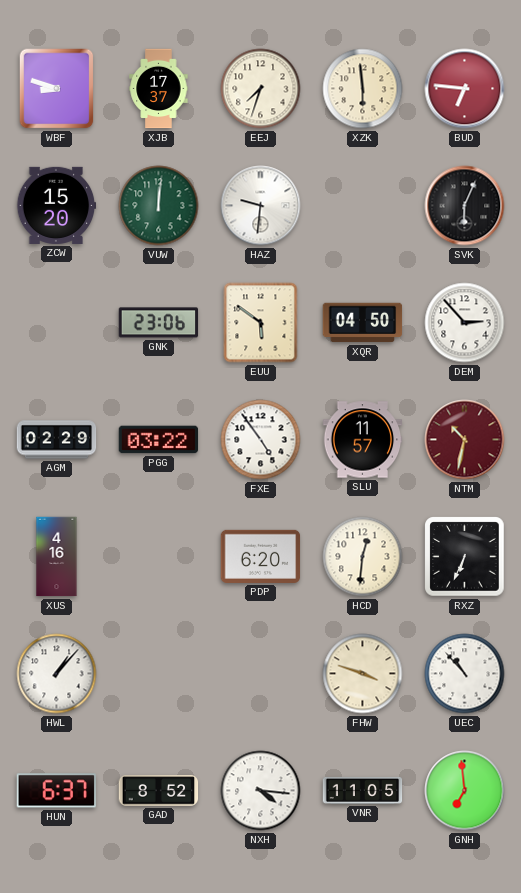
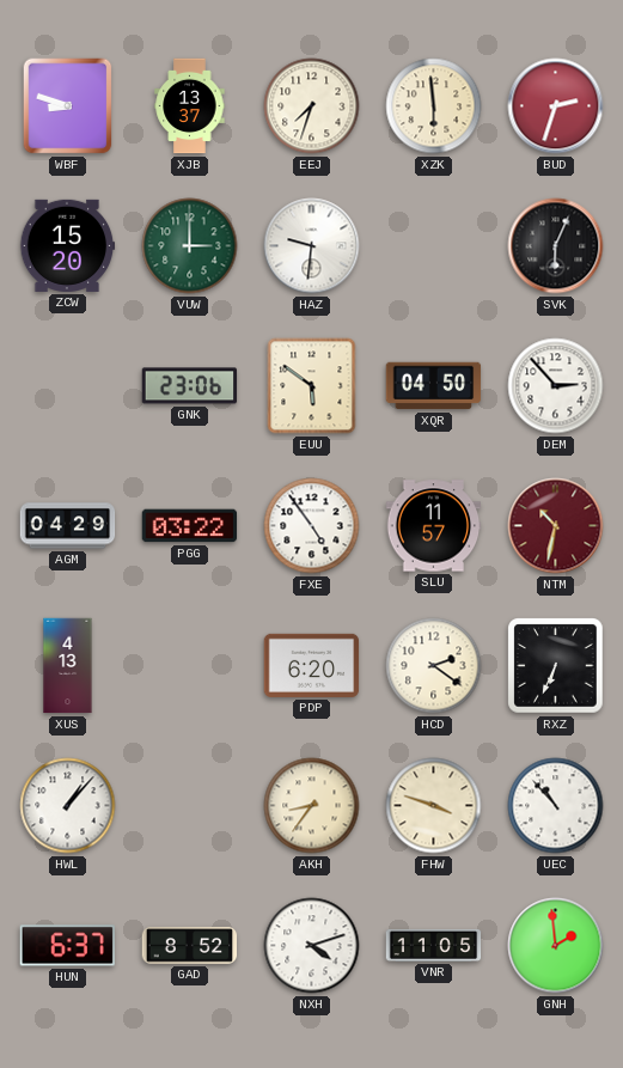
XJB: 17:37 -> 13:37 (190, 106)
BUD: 6:46 -> 2:33 (556, 106)
VUW: 12:01 -> 3:00 (190, 246)
AGM: 02:29 -> 04:29 (68, 526)
XUS: 4:16 -> 4:13 (68, 666)
HCD: 12:31 -> 2:21 (434, 666)
AKH: none -> 8:36 (312, 806)
NXH: 4:16 -> 4:12 (312, 946)
GNH: 6:59 -> 1:59 (556, 946)
